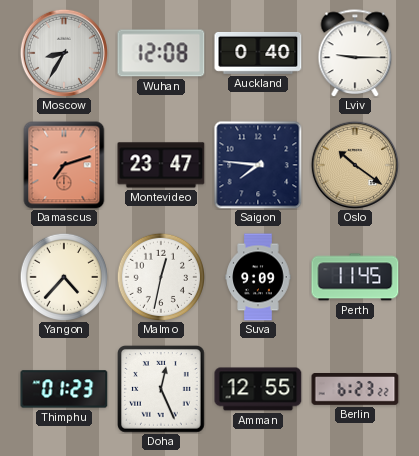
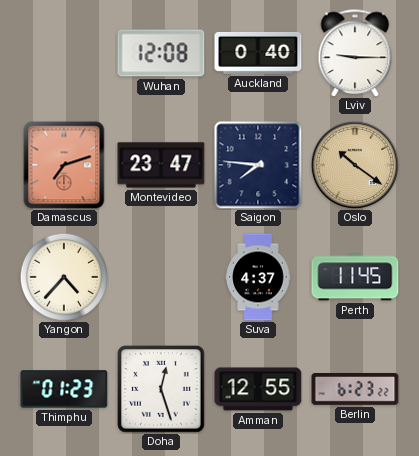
Moscow: 8:35 -> none (64, 53)
Malmo: 12:32 -> none (160, 276)
Suva: 9:09 -> 4:37 (258, 277)
Doha: 12:26 -> 12:27 (162, 390)
